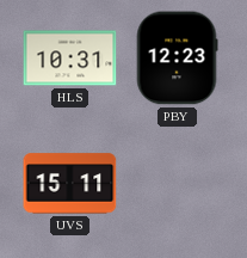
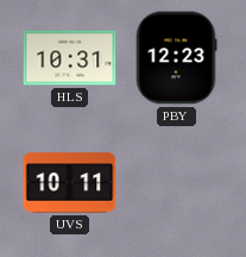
UVS: 15:11 -> 10:11 (70, 183)
